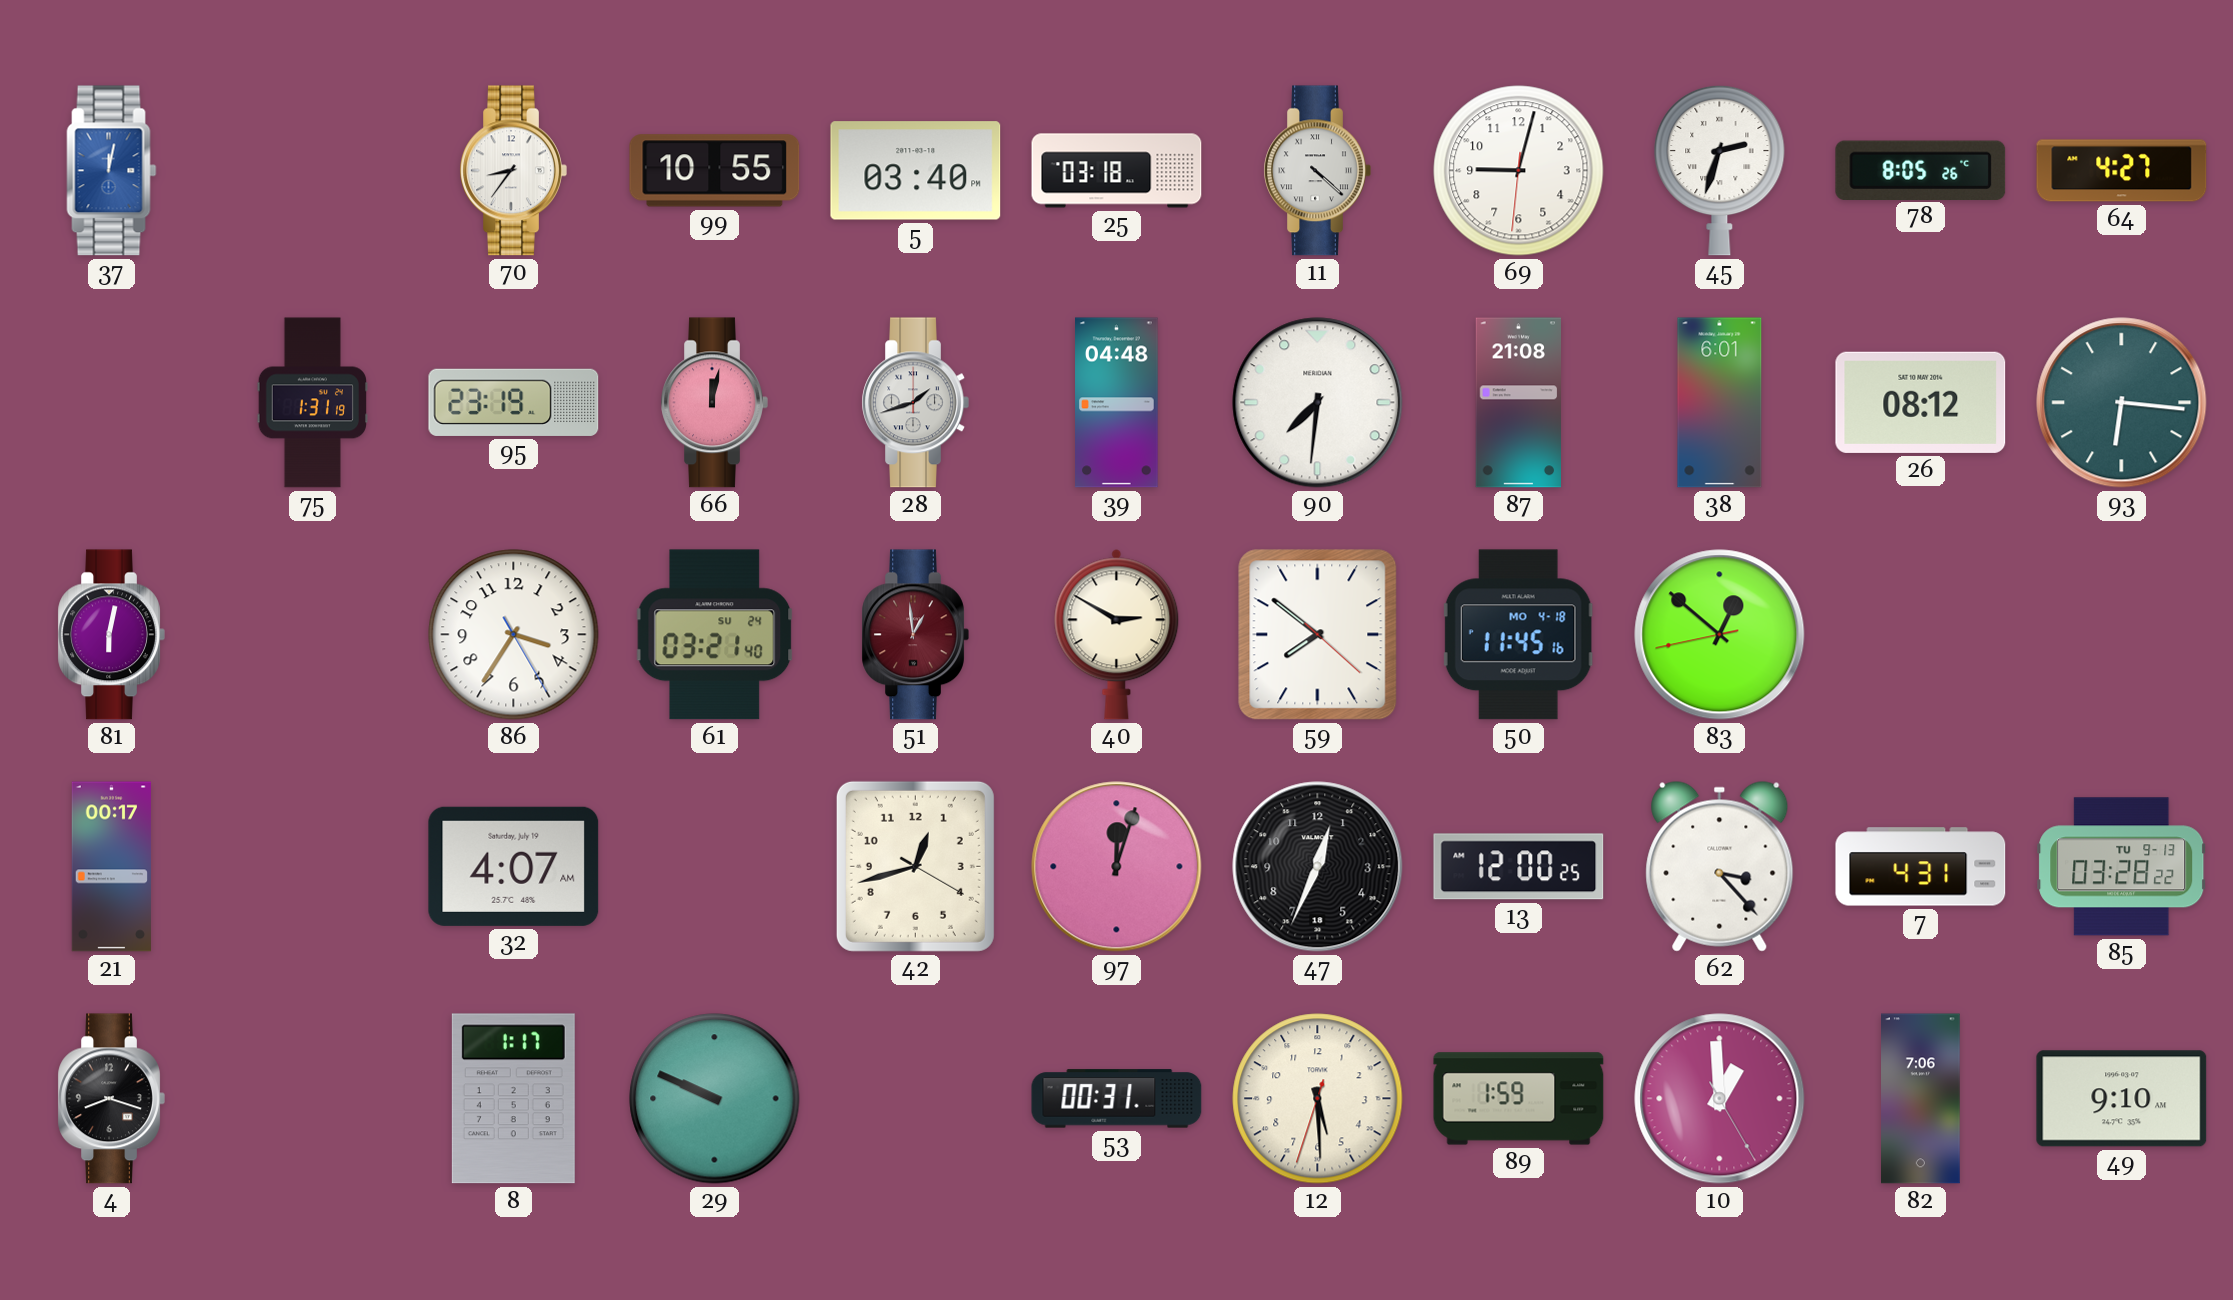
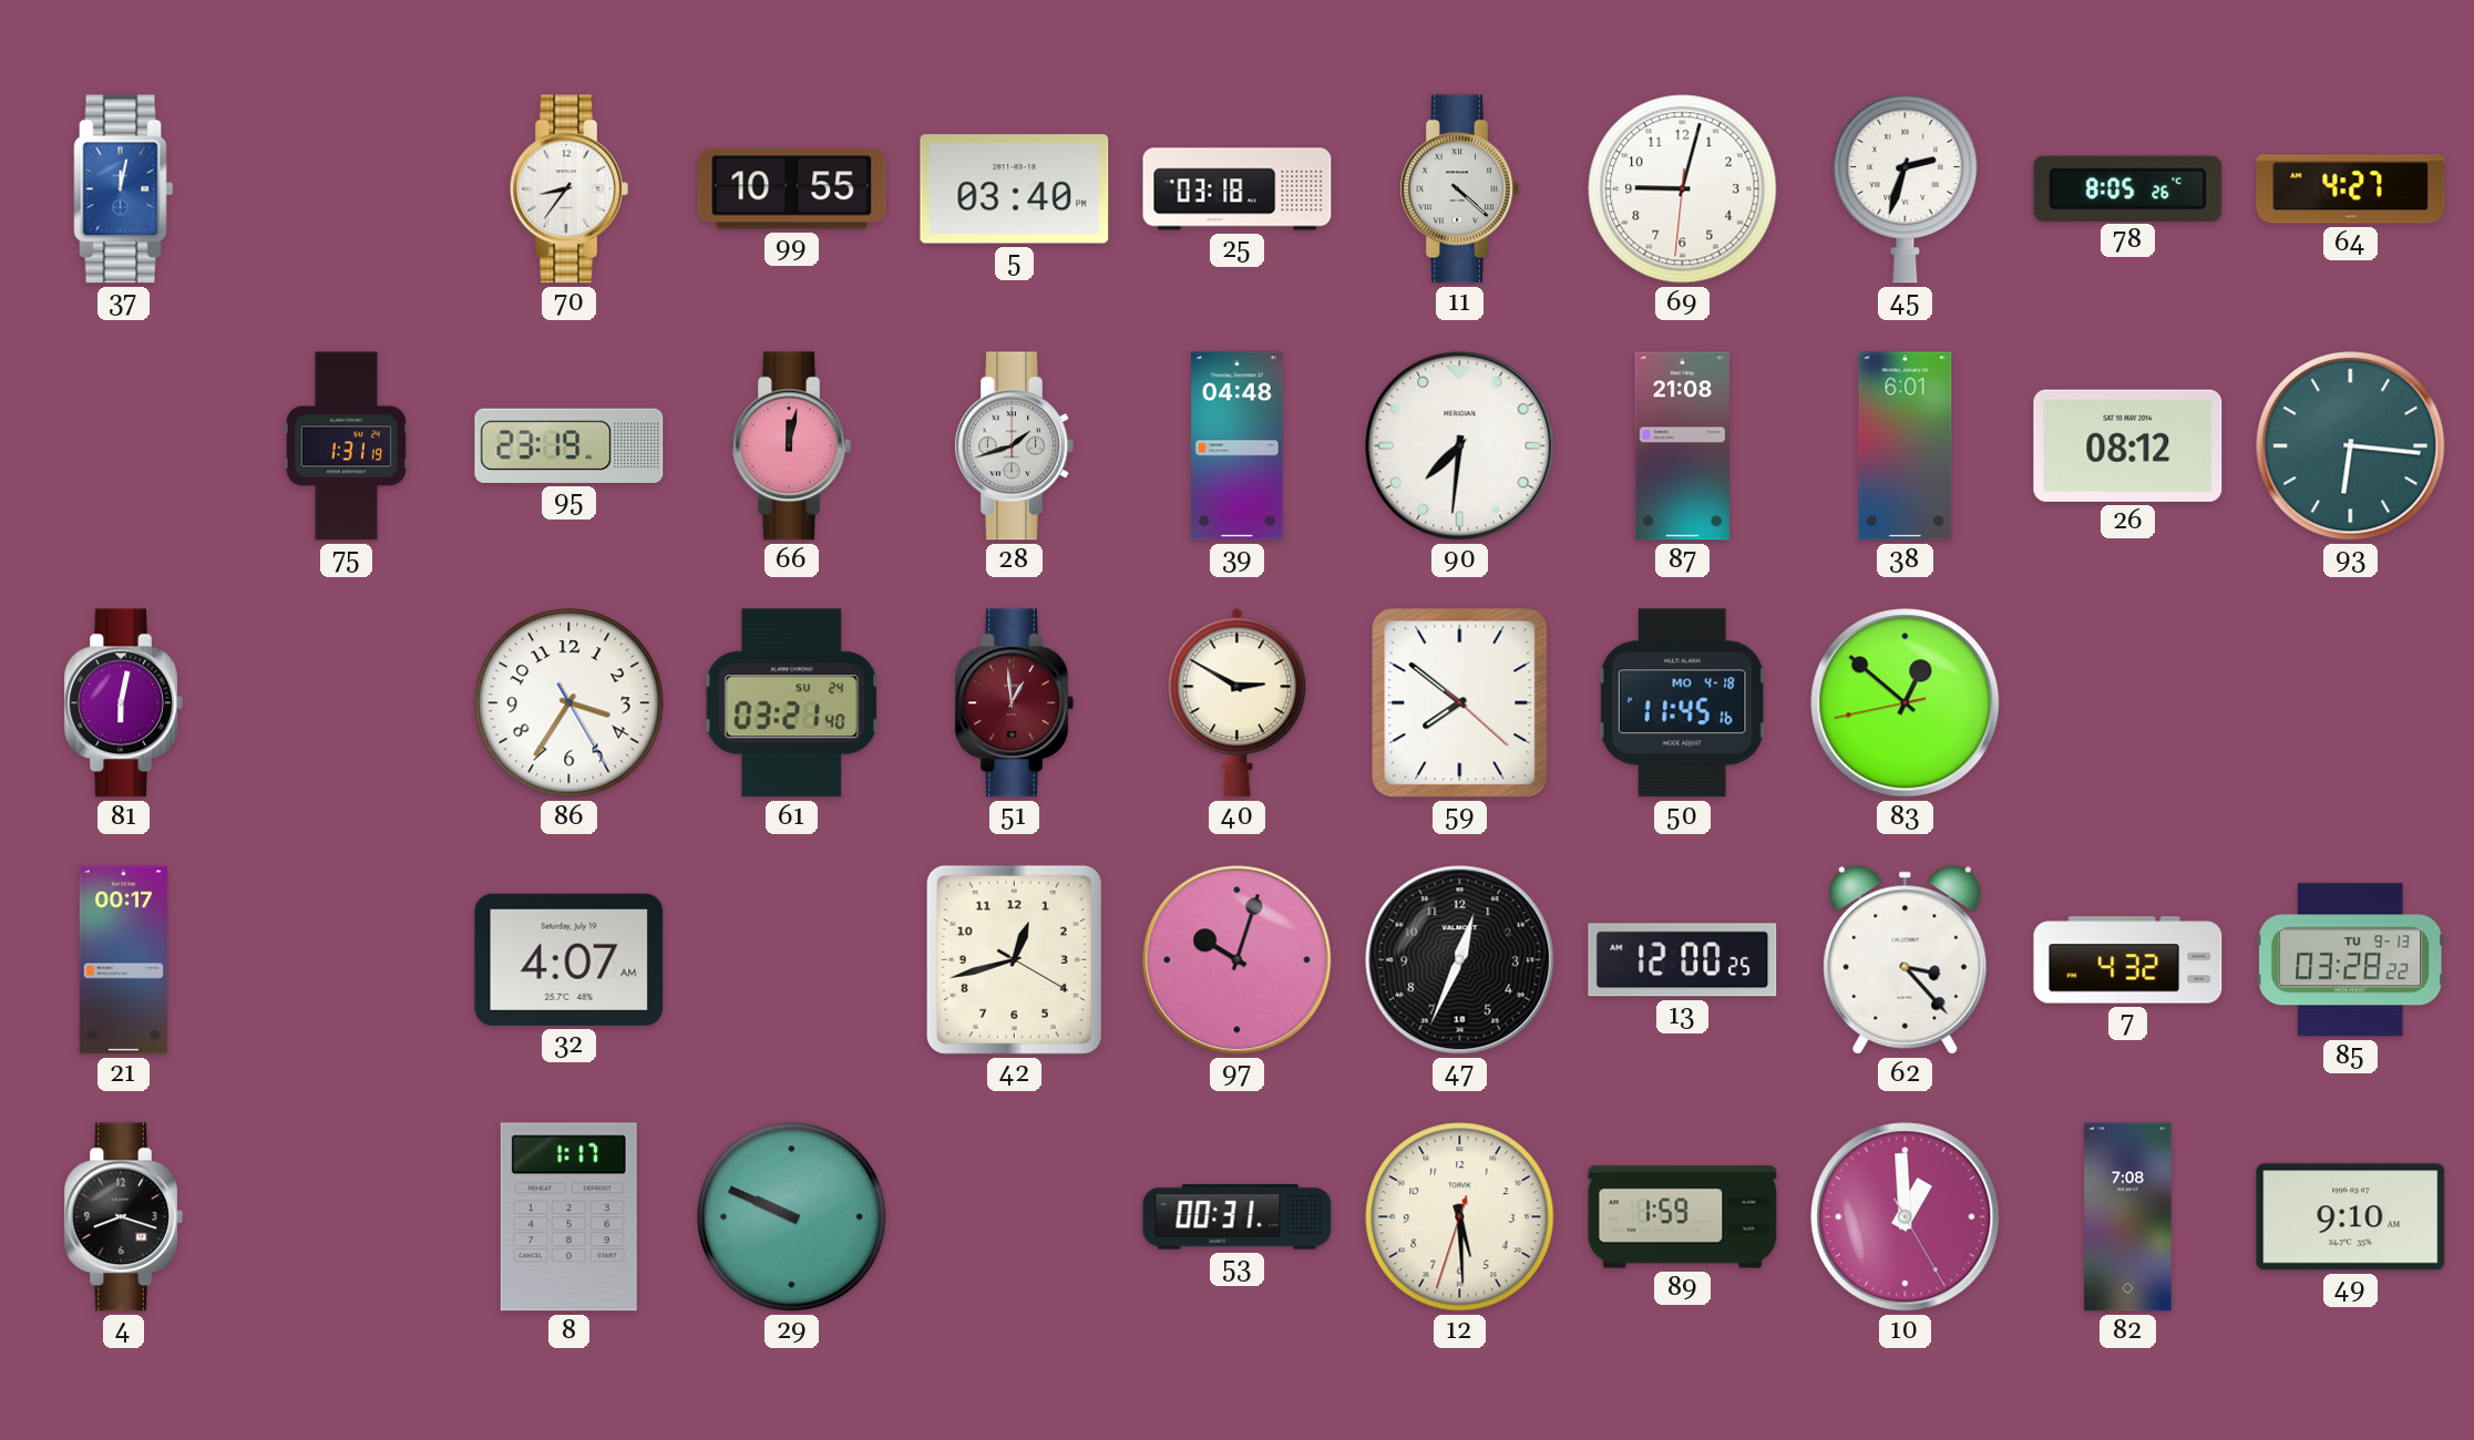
97: 12:03 -> 10:03 (1238, 960)
7: 4:31 -> 4:32 (2128, 960)
82: 7:06 -> 7:08 (2128, 1217)
